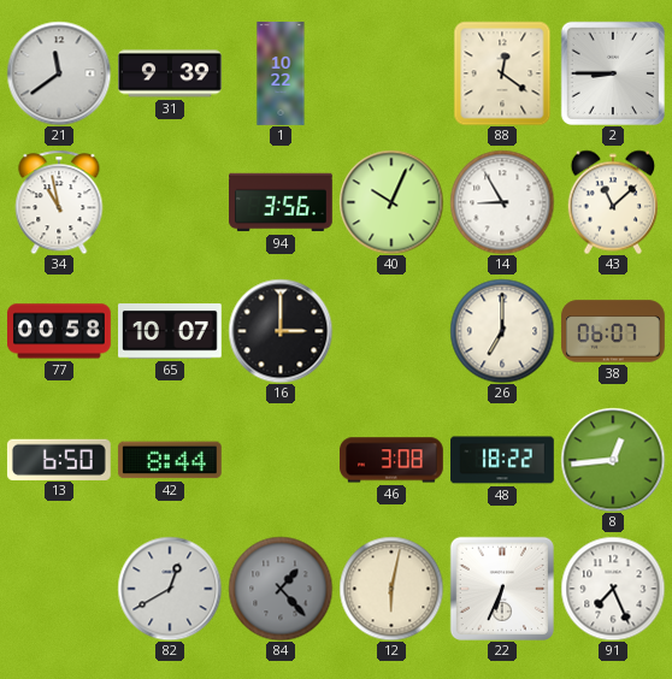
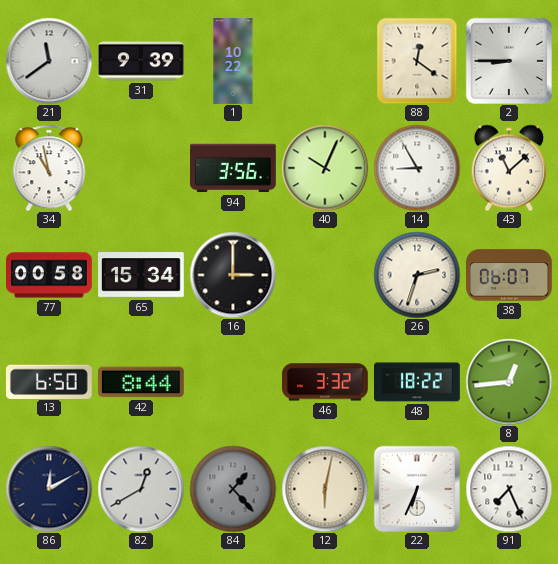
65: 10:07 -> 15:34 (142, 275)
26: 7:00 -> 2:33 (417, 275)
46: 3:08 -> 3:32 (326, 382)
86: none -> 12:10 (49, 489)
